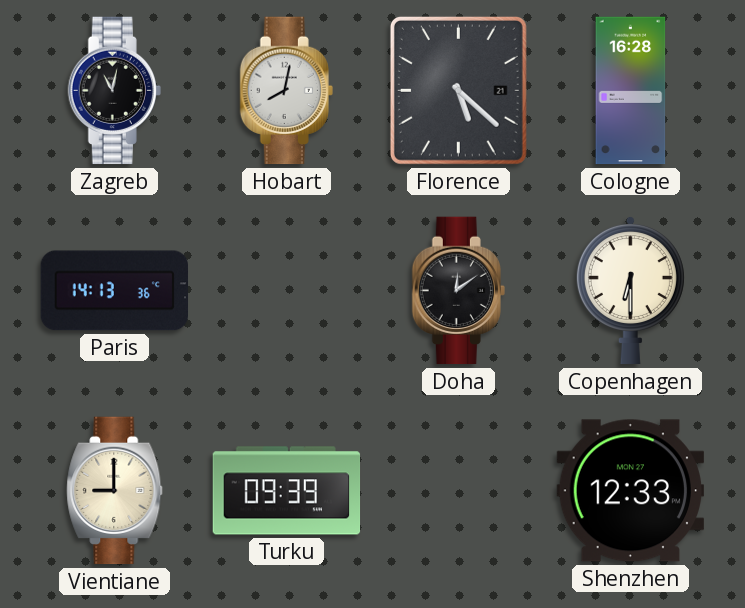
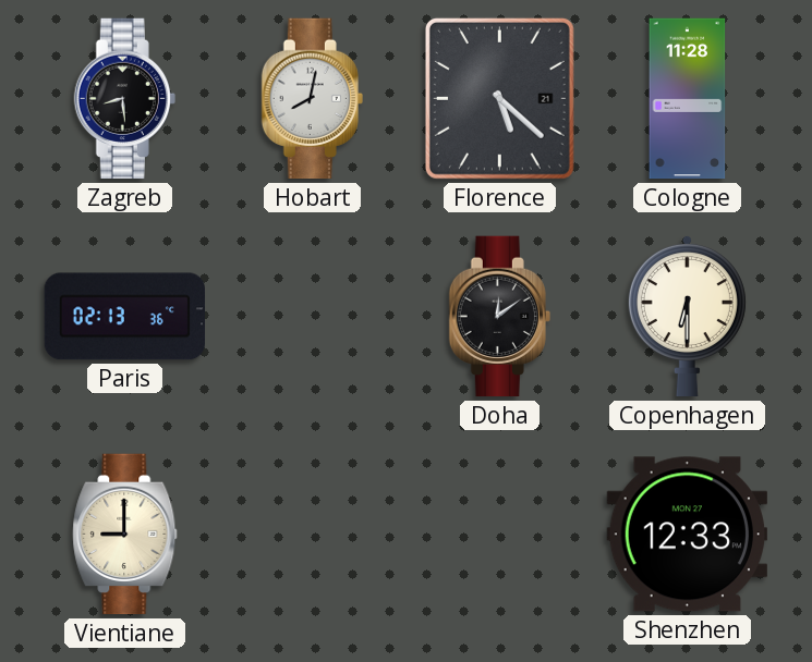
Zagreb: 11:02 -> 8:29 (124, 99)
Cologne: 16:28 -> 11:28 (688, 99)
Paris: 14:13 -> 02:13 (124, 317)
Turku: 09:39 -> none (287, 491)
